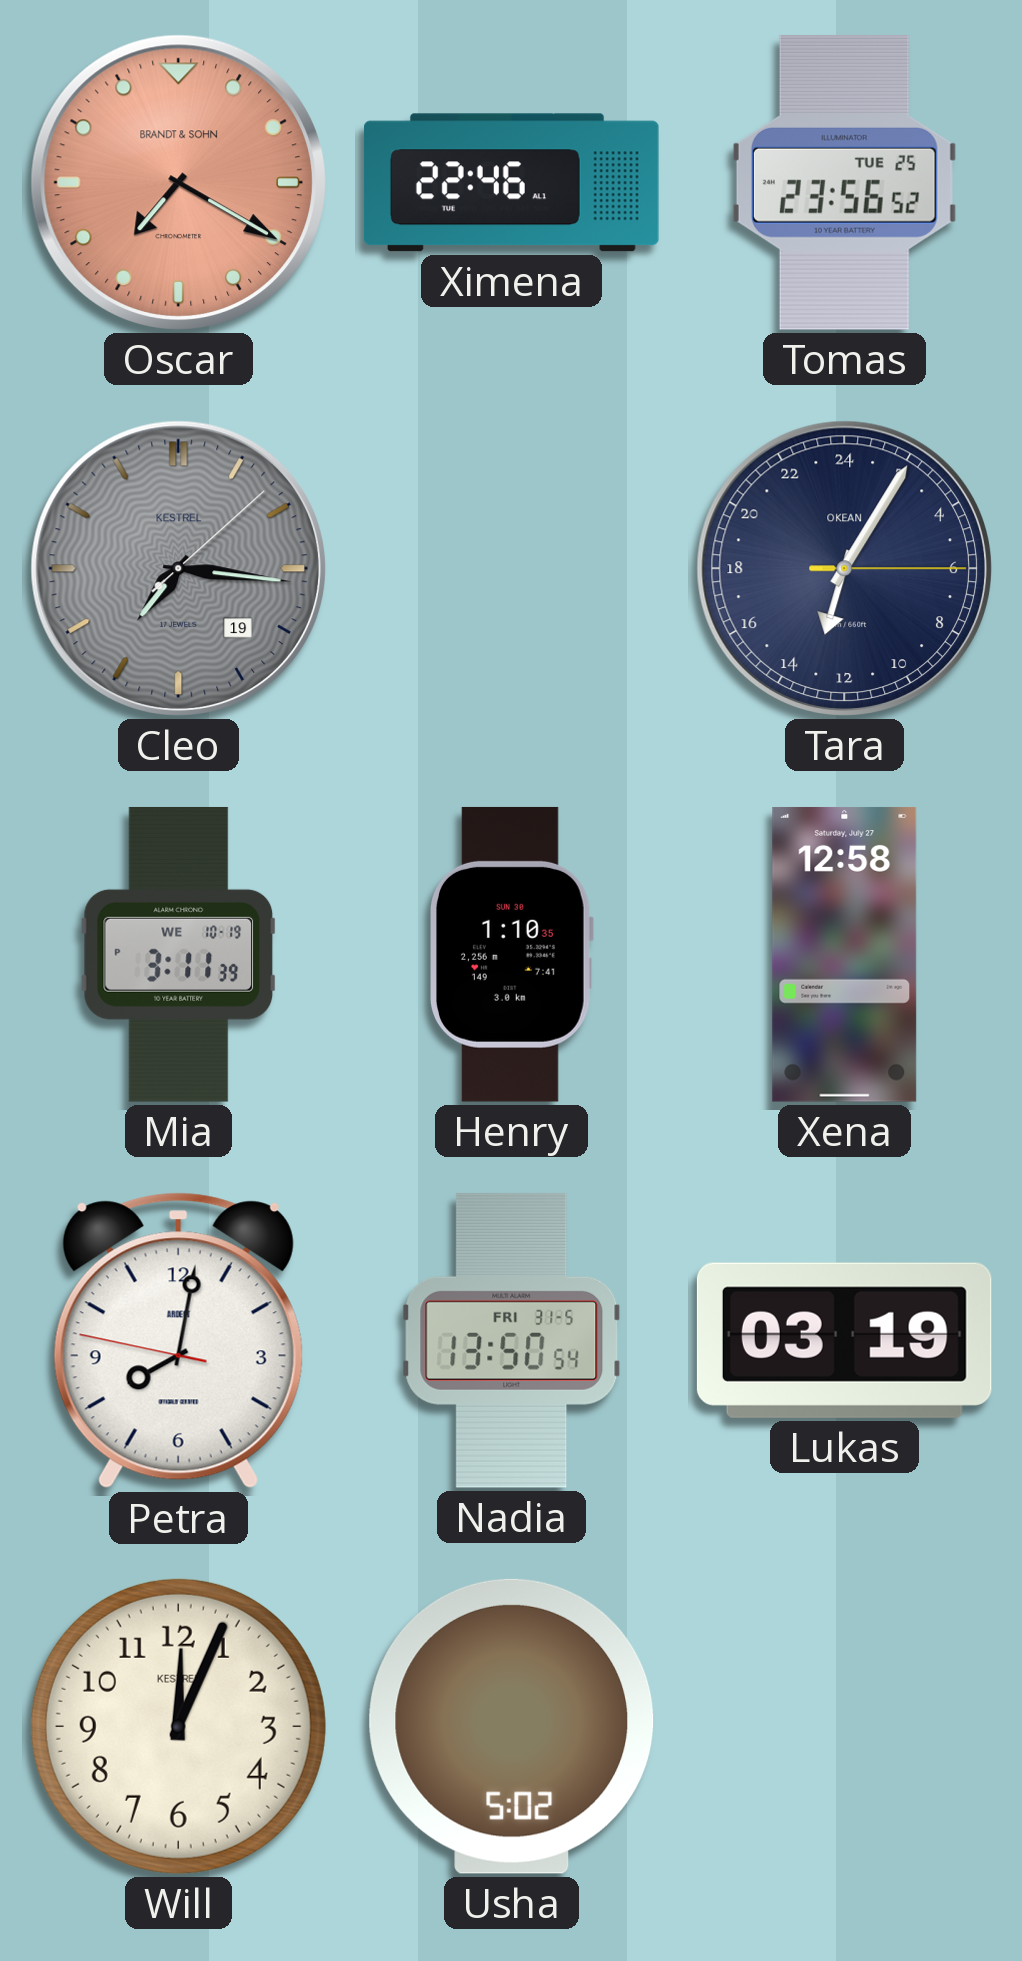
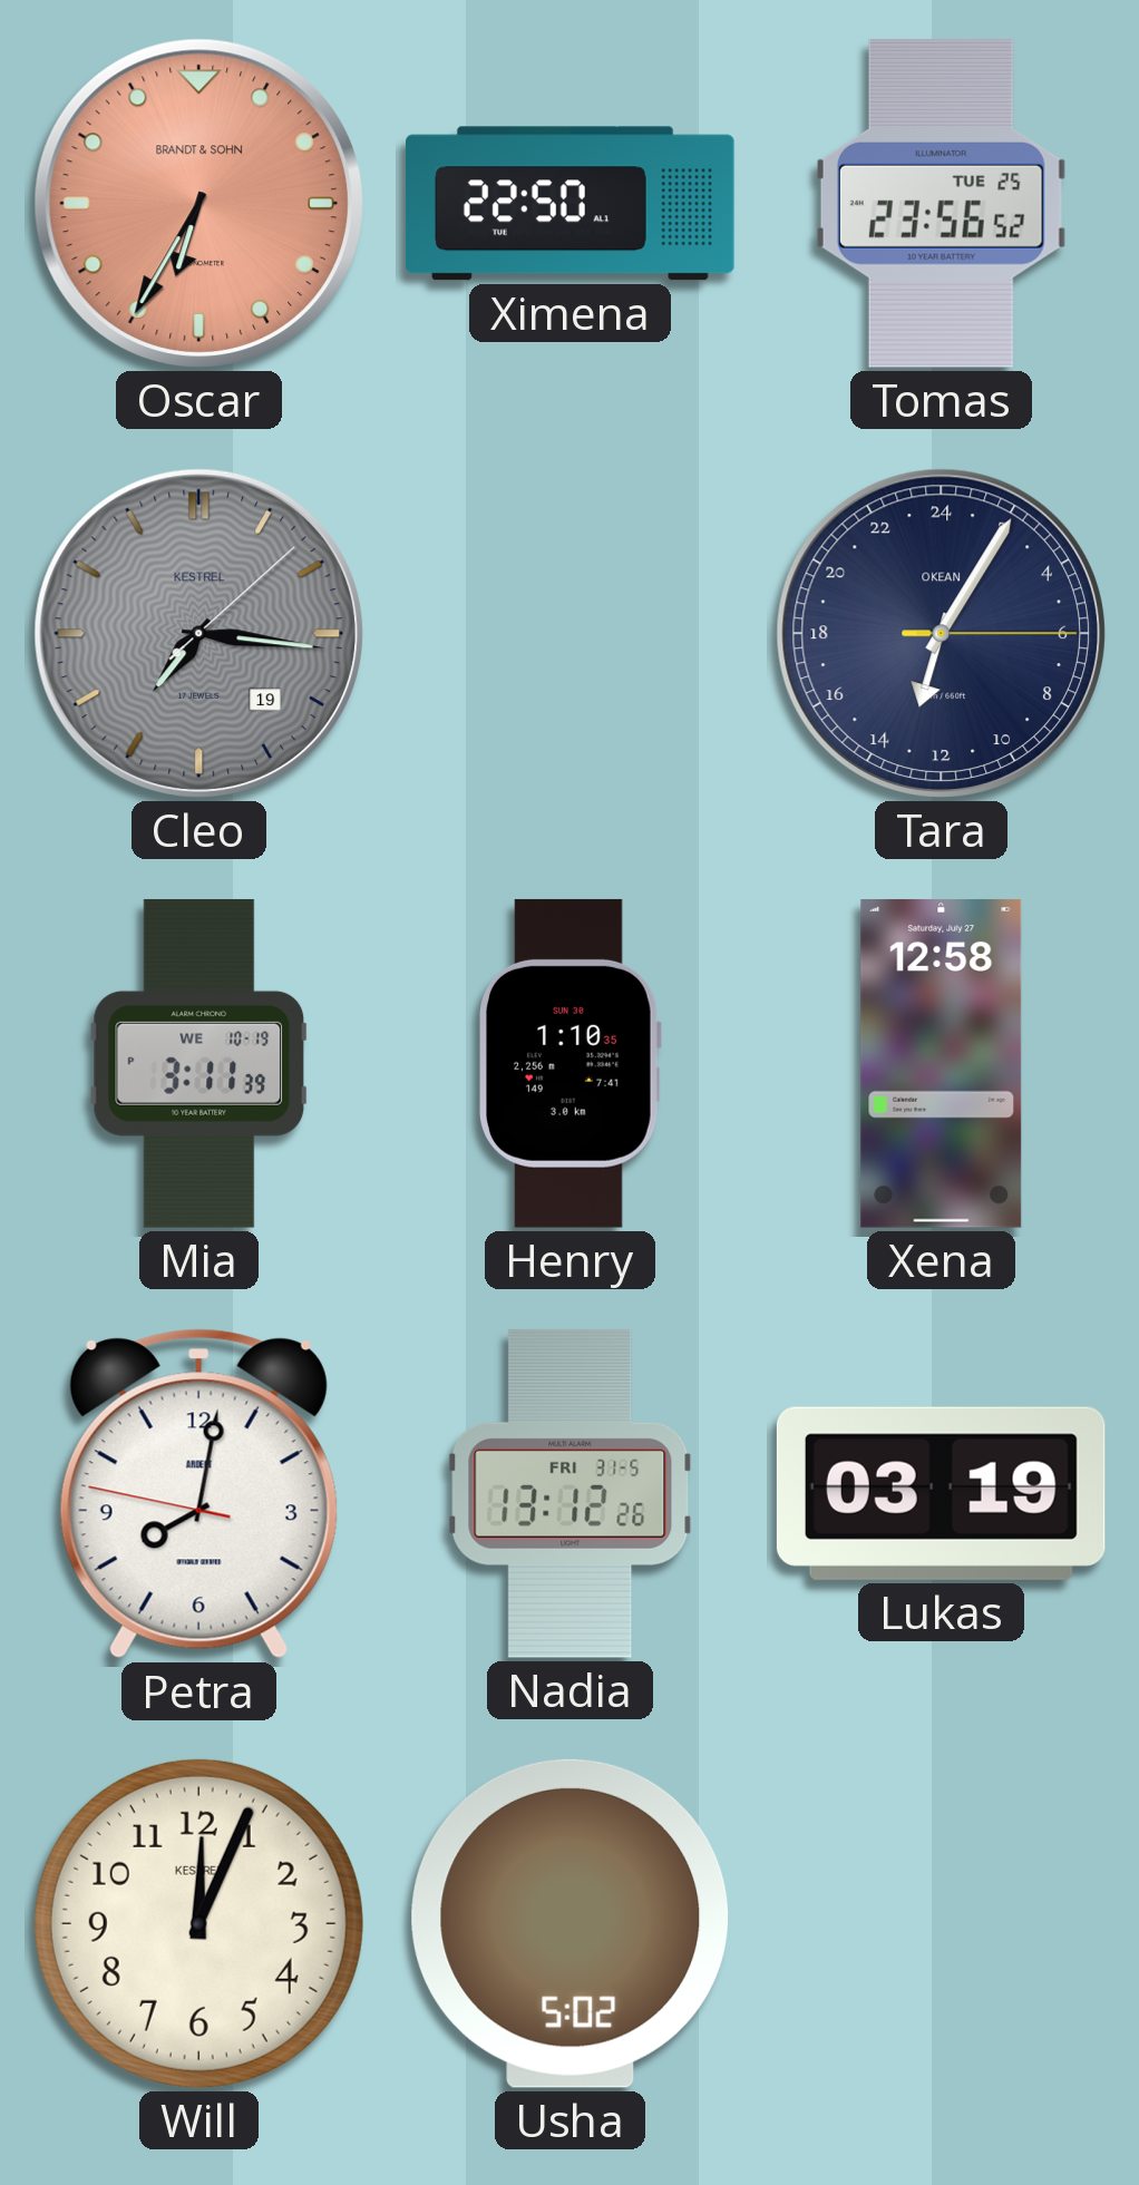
Oscar: 7:20 -> 6:35 (198, 203)
Ximena: 22:46 -> 22:50 (569, 204)
Nadia: 13:50 -> 13:12 (571, 1493)
